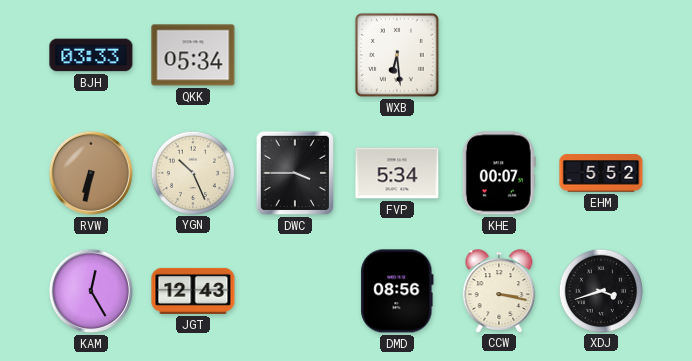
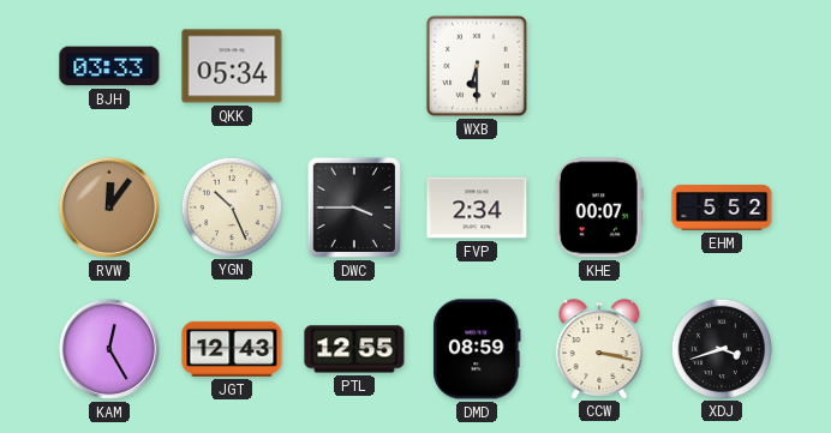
WXB: 6:29 -> 6:30 (477, 66)
RVW: 6:32 -> 12:06 (109, 208)
FVP: 5:34 -> 2:34 (477, 208)
PTL: none -> 12:55 (354, 349)
DMD: 08:56 -> 08:59 (477, 349)
